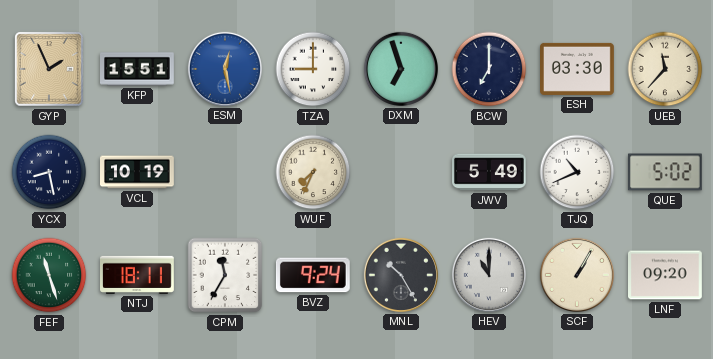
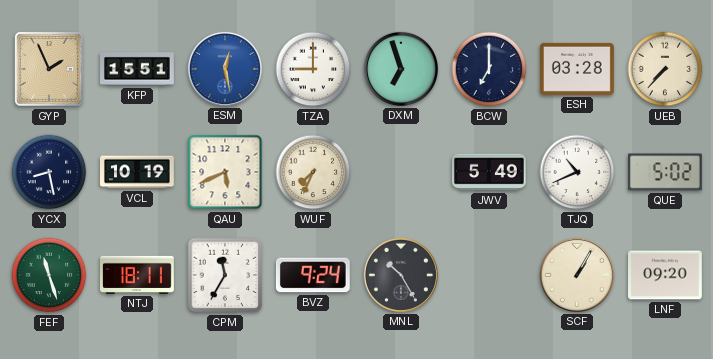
ESH: 03:30 -> 03:28 (578, 69)
UEB: 11:37 -> 7:37 (665, 69)
QAU: none -> 5:41 (225, 172)
HEV: 11:00 -> none (489, 275)
